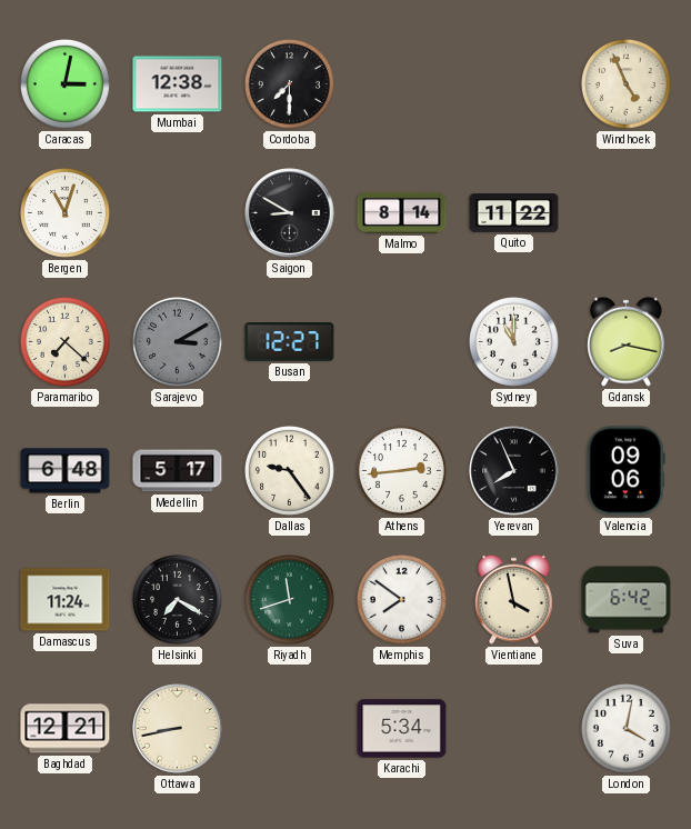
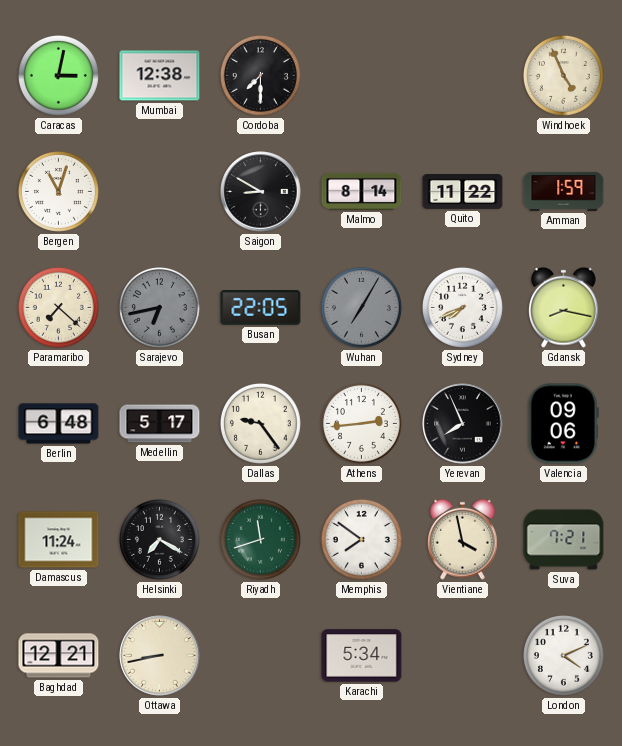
Amman: none -> 1:59 (564, 191)
Sarajevo: 3:10 -> 6:43 (159, 307)
Busan: 12:27 -> 22:05 (261, 308)
Wuhan: none -> 7:05 (361, 307)
Sydney: 11:00 -> 7:41 (462, 307)
Suva: 6:42 -> 7:21 (564, 540)
London: 4:02 -> 4:11 (563, 655)
